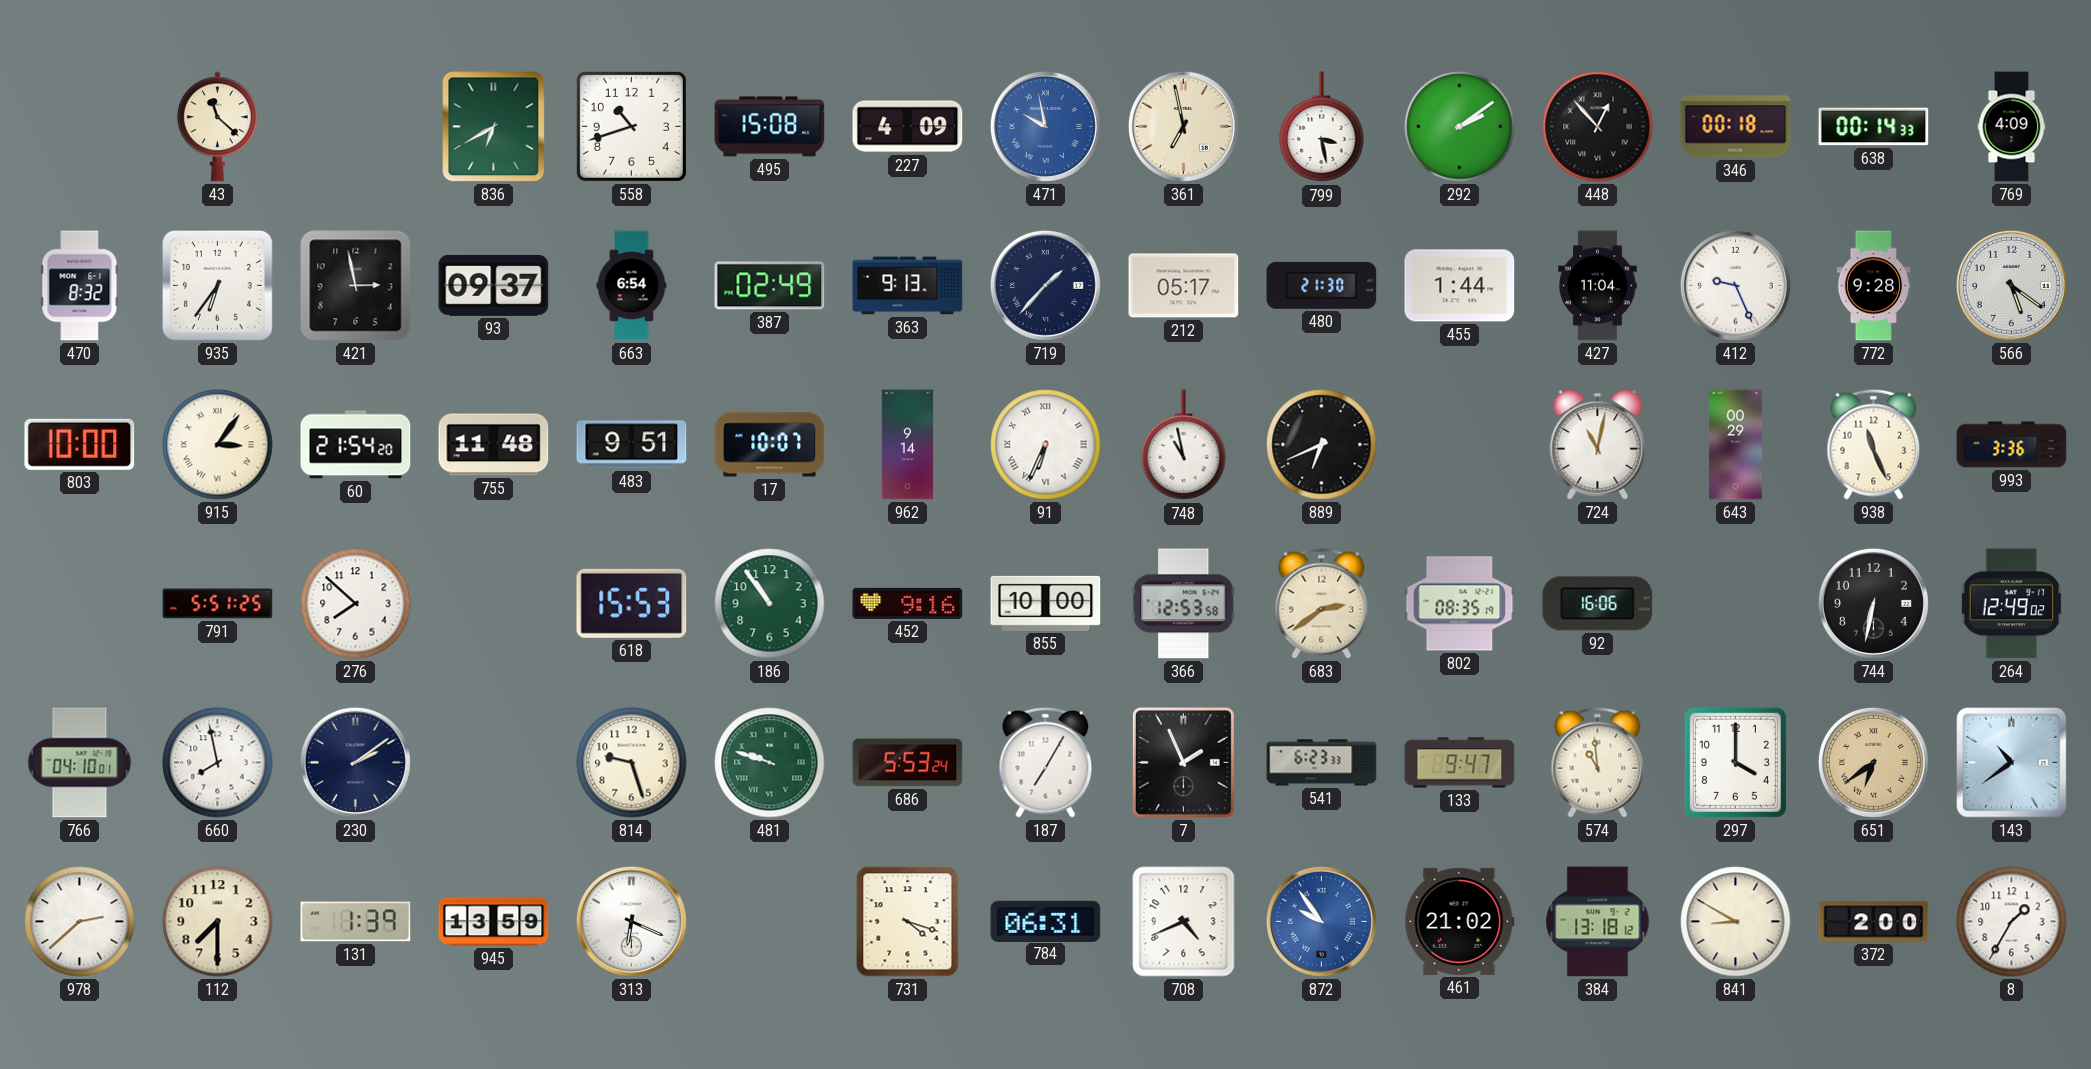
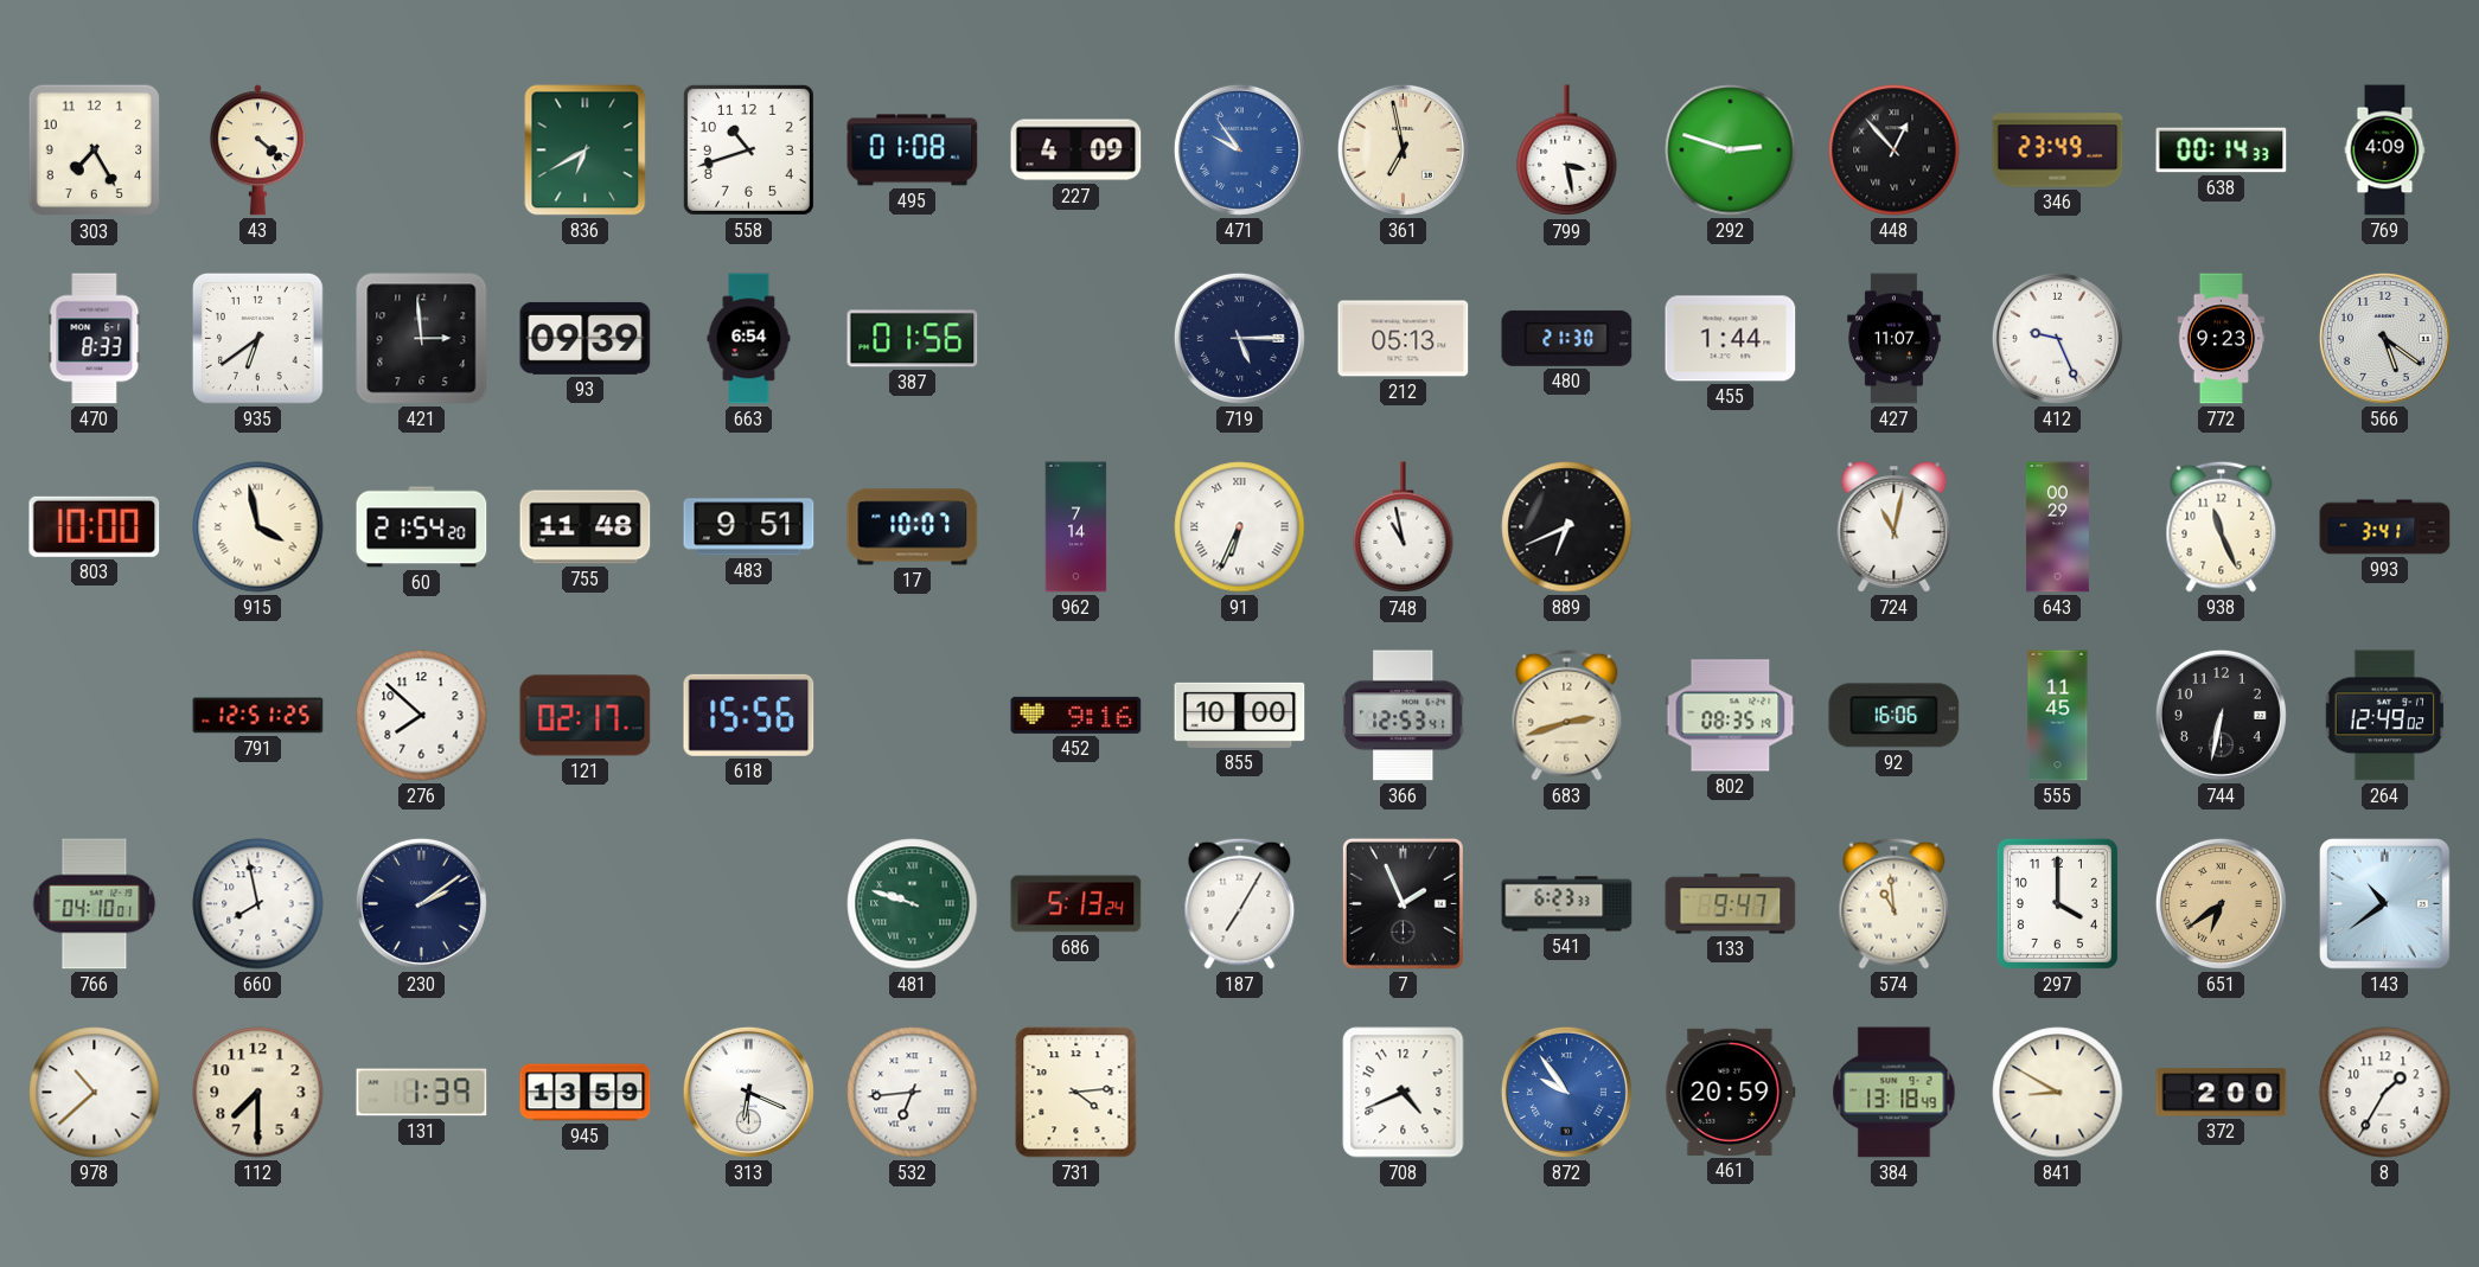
303: none -> 7:25 (95, 151)
43: 11:22 -> 4:22 (257, 151)
495: 15:08 -> 01:08 (913, 151)
471: 9:58 -> 9:54 (1239, 149)
292: 2:09 -> 2:48 (1731, 151)
346: 00:18 -> 23:49 (2058, 151)
470: 8:32 -> 8:33 (95, 339)
935: 6:36 -> 6:39 (257, 338)
421: 2:58 -> 2:59 (422, 339)
93: 09:37 -> 09:39 (586, 338)
387: 02:49 -> 01:56 (913, 339)
363: 9:13 -> none (908, 286)
719: 1:37 -> 5:15 (1239, 338)
212: 05:17 -> 05:13 (1404, 339)
427: 11:04 -> 11:07 (1895, 339)
772: 9:28 -> 9:23 (2222, 339)
915: 3:06 -> 3:58 (258, 527)
962: 9:14 -> 7:14 (1076, 527)
993: 3:36 -> 3:41 (2385, 527)
791: 5:51 -> 12:51 (258, 716)
121: none -> 02:17 (586, 716)
618: 15:53 -> 15:56 (749, 715)
186: 10:54 -> none (770, 604)
366: 12:53:58 -> 12:53:41 (1404, 716)
683: 2:39 -> 2:42 (1567, 715)
555: none -> 11:45 (2058, 716)
814: 9:27 -> none (632, 763)
686: 5:53 -> 5:13 (1076, 904)
978: 2:38 -> 10:38 (95, 1093)
532: none -> 6:44 (913, 1093)
731: 4:18 -> 4:14 (1076, 1093)
784: 06:31 -> none (1046, 921)
461: 21:02 -> 20:59 (1731, 1092)
384: 13:18:12 -> 13:18:49 (1895, 1093)
